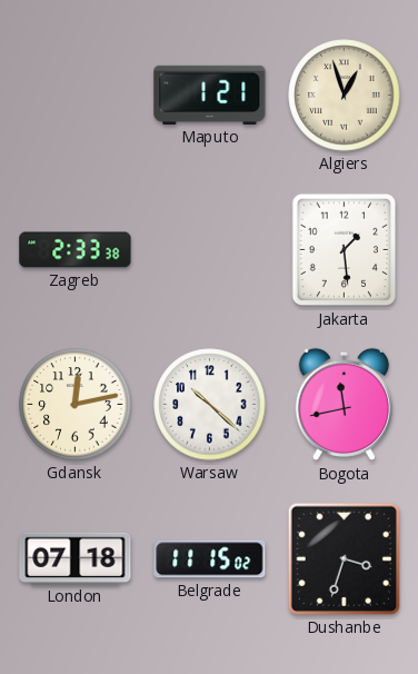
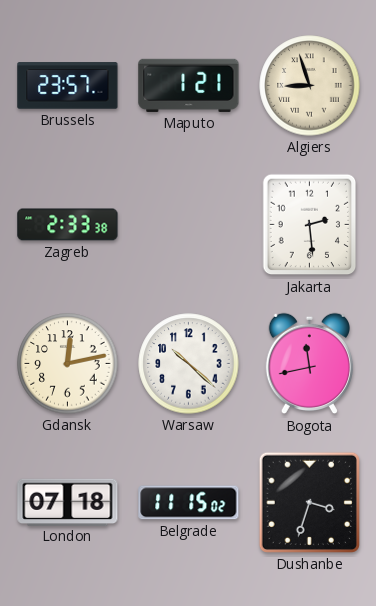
Brussels: none -> 23:57 (68, 86)
Algiers: 12:57 -> 8:57 (310, 86)
Jakarta: 1:29 -> 2:29 (310, 225)
